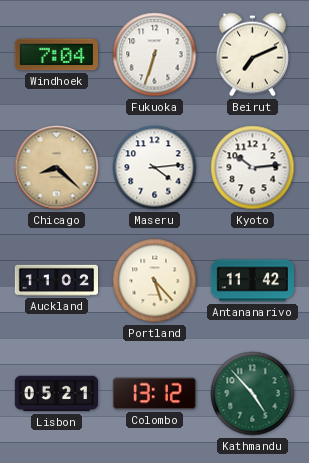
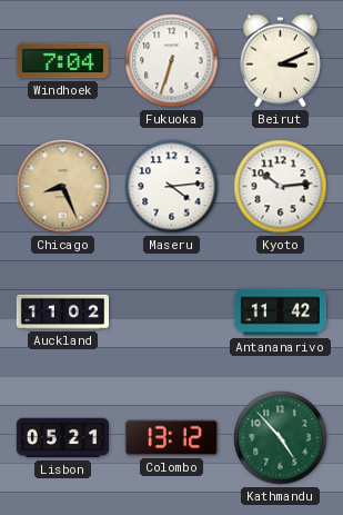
Beirut: 7:11 -> 3:11 (280, 61)
Chicago: 8:22 -> 8:26 (63, 187)
Portland: 5:23 -> none (155, 281)
